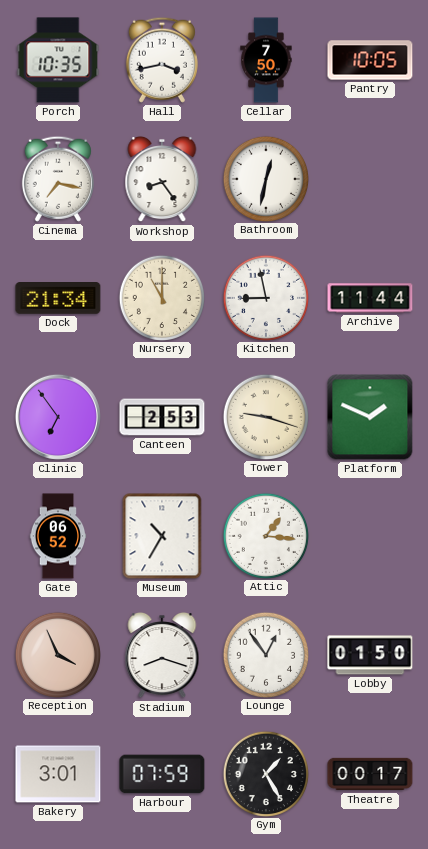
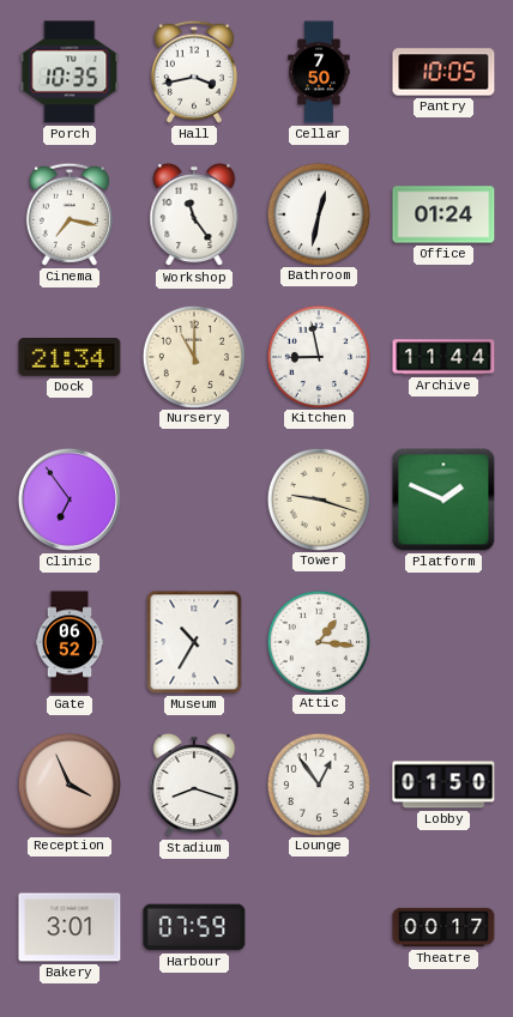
Workshop: 8:24 -> 11:24 (194, 214)
Office: none -> 01:24 (443, 214)
Canteen: 2:53 -> none (162, 417)
Gym: 1:25 -> none (265, 773)
